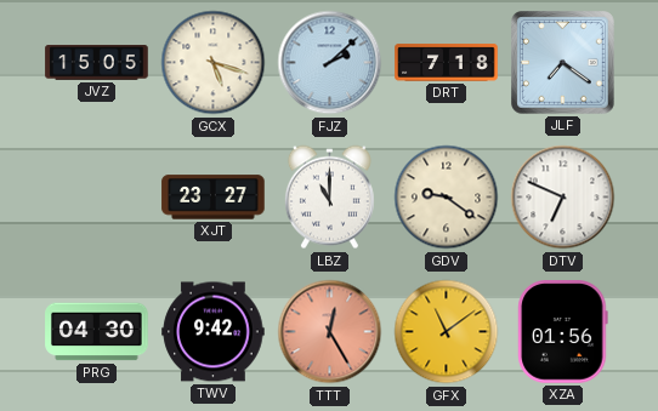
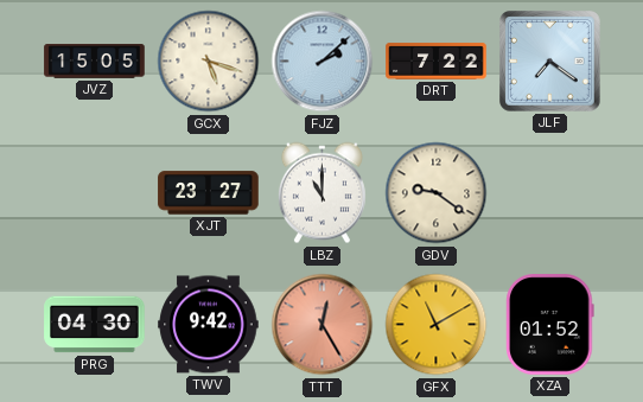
DRT: 7:18 -> 7:22 (437, 62)
DTV: 6:49 -> none (563, 198)
GFX: 11:09 -> 11:10 (437, 325)
XZA: 01:56 -> 01:52 (550, 325)
